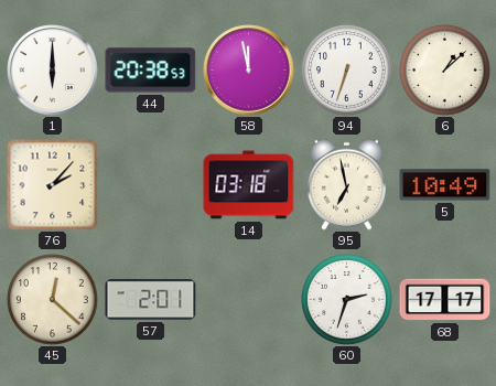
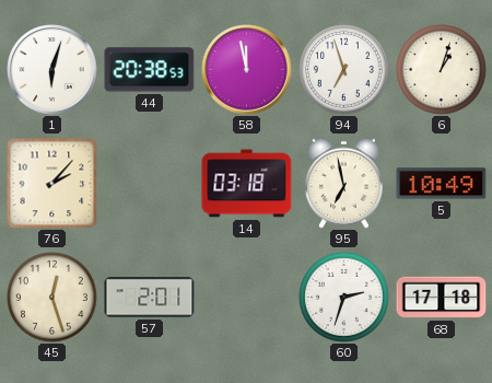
1: 6:00 -> 6:03 (52, 70)
94: 6:33 -> 6:57 (344, 70)
6: 1:08 -> 1:03 (442, 70)
45: 12:22 -> 12:27 (52, 298)
68: 17:17 -> 17:18 (442, 298)
